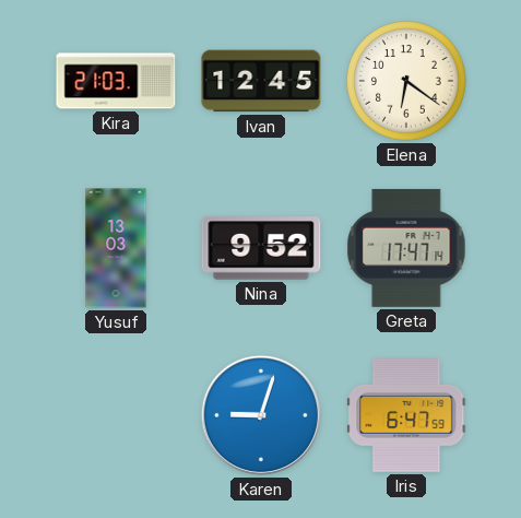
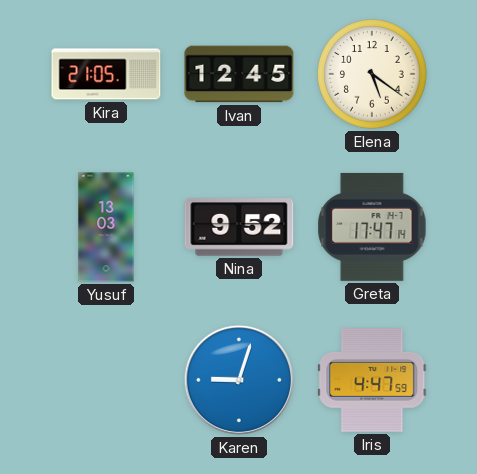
Kira: 21:03 -> 21:05 (106, 74)
Elena: 6:21 -> 5:21 (372, 74)
Iris: 6:47 -> 4:47 (372, 380)
